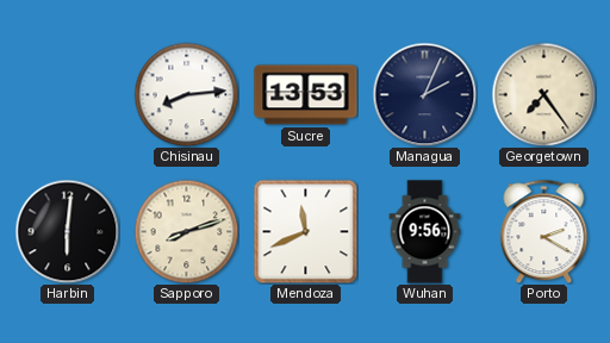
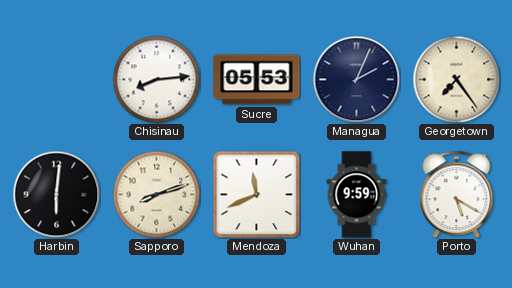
Sucre: 13:53 -> 05:53 (257, 80)
Wuhan: 9:56 -> 9:59 (357, 195)
Porto: 2:20 -> 5:20 (457, 194)
